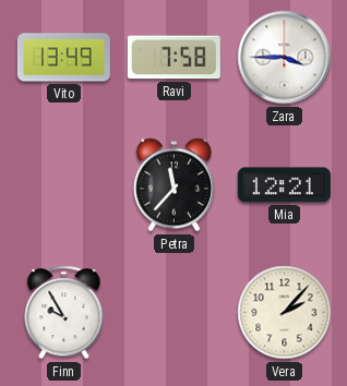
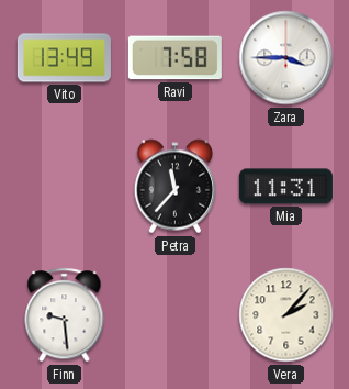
Mia: 12:21 -> 11:31 (285, 187)
Finn: 9:55 -> 9:29 (65, 315)
